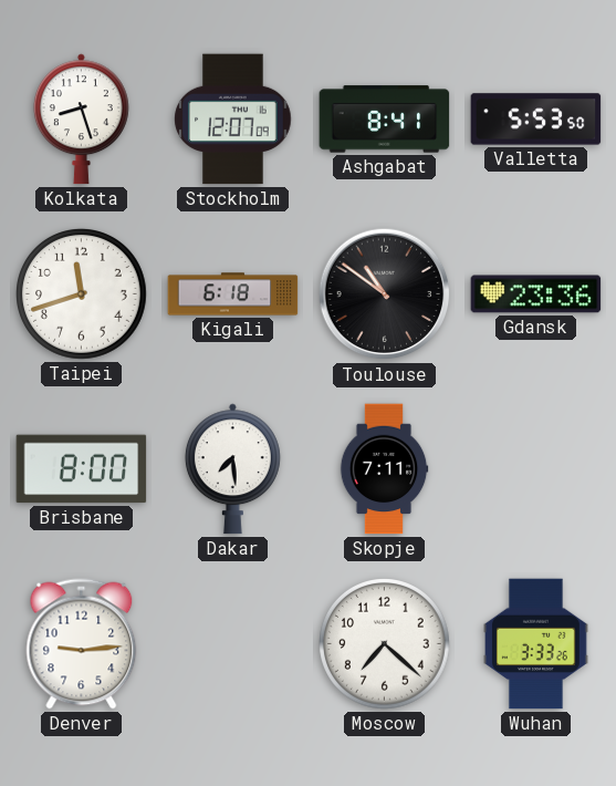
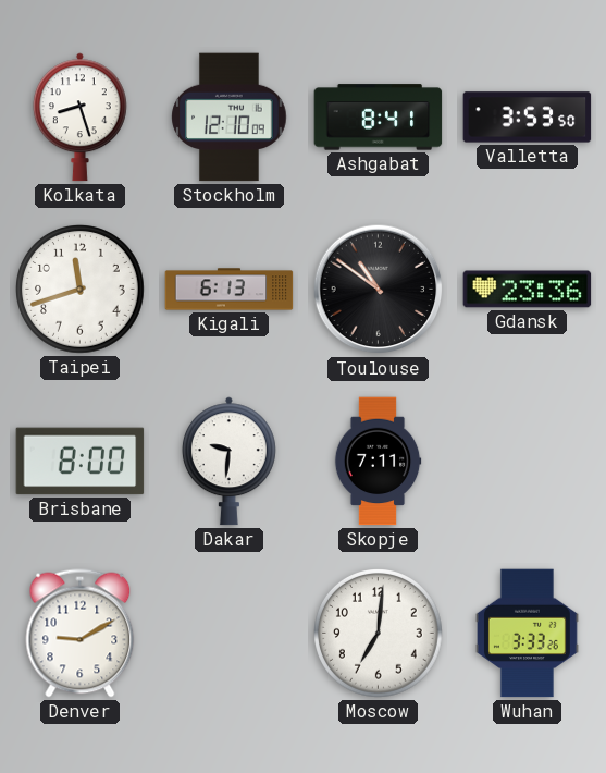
Stockholm: 12:07 -> 12:10 (230, 118)
Valletta: 5:53 -> 3:53 (528, 118)
Kigali: 6:18 -> 6:13 (230, 290)
Dakar: 7:29 -> 9:31 (228, 462)
Denver: 9:14 -> 9:10 (81, 634)
Moscow: 7:22 -> 7:01 (379, 634)
